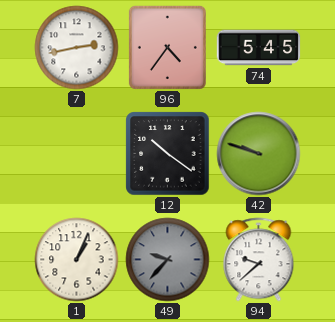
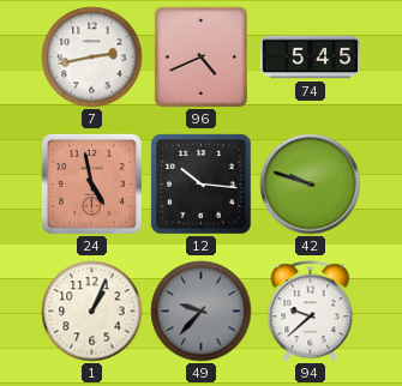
96: 4:36 -> 4:41 (200, 56)
24: none -> 4:58 (91, 183)
12: 10:21 -> 10:16 (202, 185)
